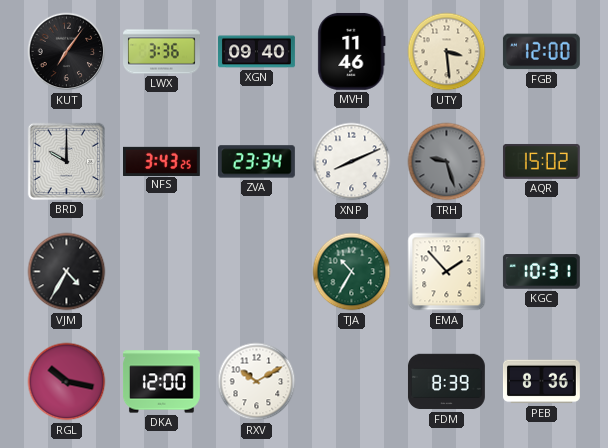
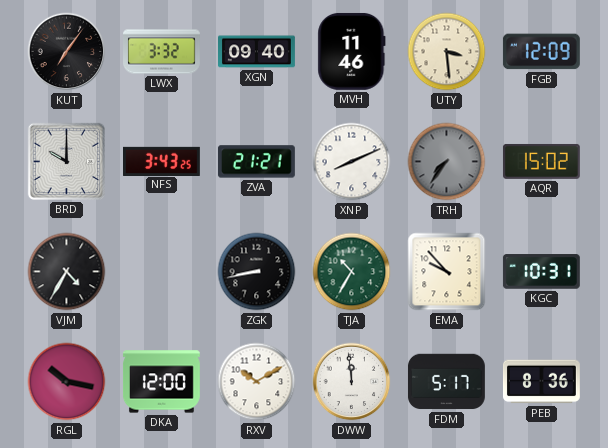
LWX: 3:36 -> 3:32 (162, 52)
FGB: 12:00 -> 12:09 (541, 52)
ZVA: 23:34 -> 21:21 (256, 162)
TRH: 9:27 -> 7:36 (447, 162)
ZGK: none -> 8:43 (257, 272)
EMA: 1:53 -> 9:53 (447, 272)
DWW: none -> 11:59 (352, 382)
FDM: 8:39 -> 5:17 (446, 382)
